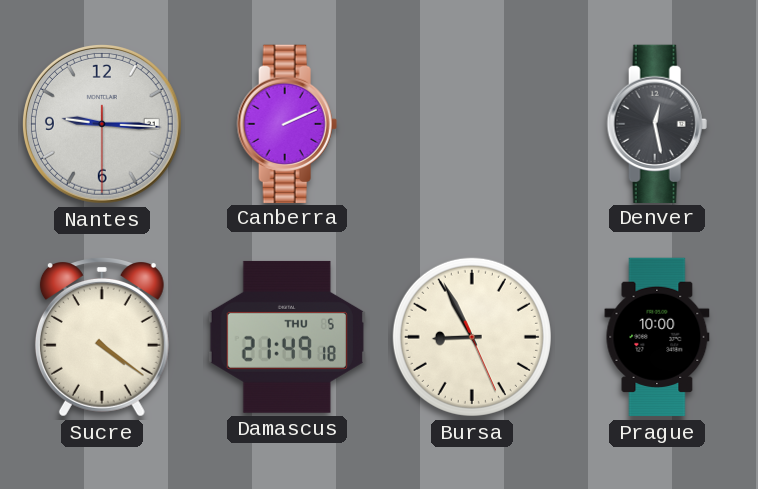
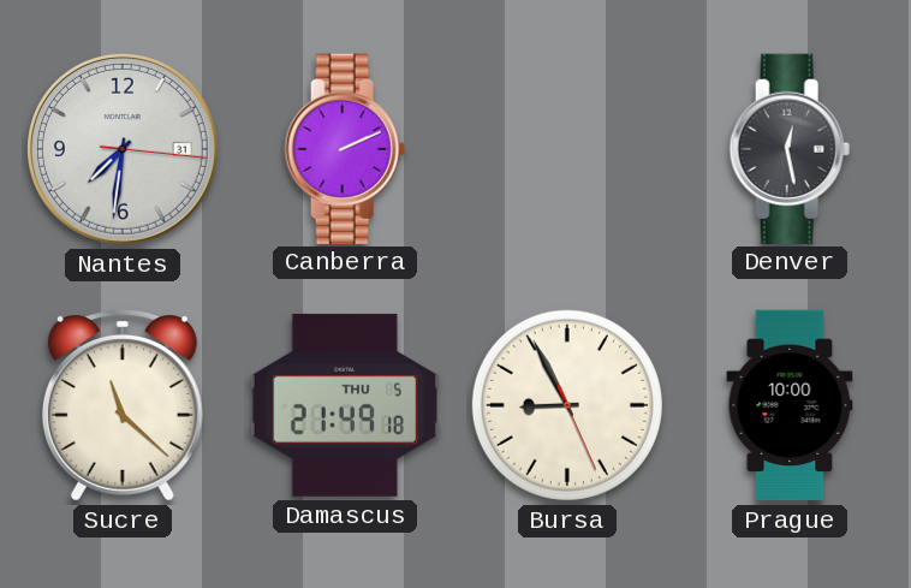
Nantes: 9:15 -> 7:31 (123, 149)
Sucre: 4:21 -> 11:22 (123, 406)
